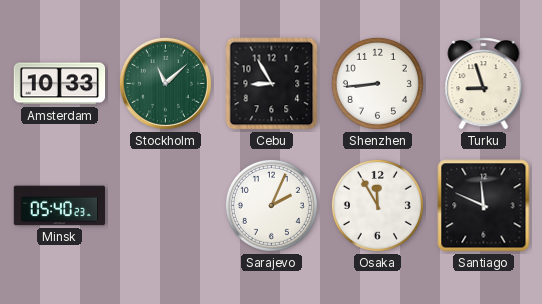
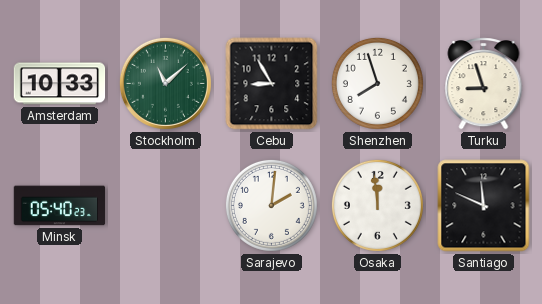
Shenzhen: 8:44 -> 7:57 (377, 83)
Sarajevo: 2:04 -> 2:01 (271, 205)
Osaka: 11:55 -> 11:59 (377, 205)
